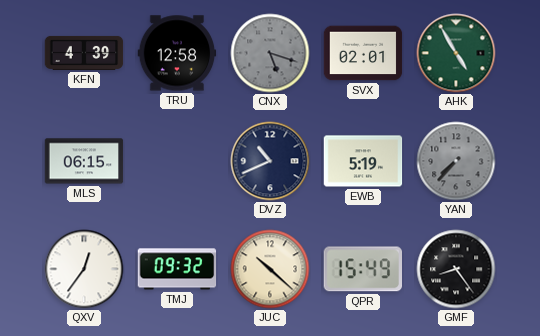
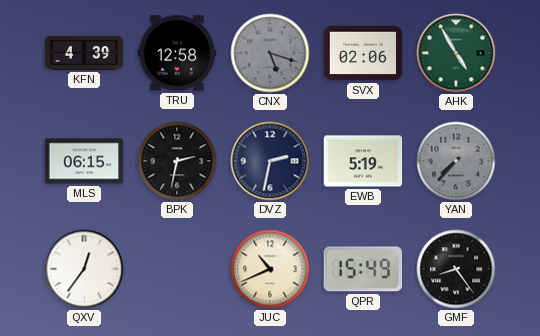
SVX: 02:01 -> 02:06 (363, 53)
BPK: none -> 2:32 (177, 161)
DVZ: 10:41 -> 2:32 (270, 161)
TMJ: 09:32 -> none (177, 269)
JUC: 10:22 -> 10:41 (270, 269)
